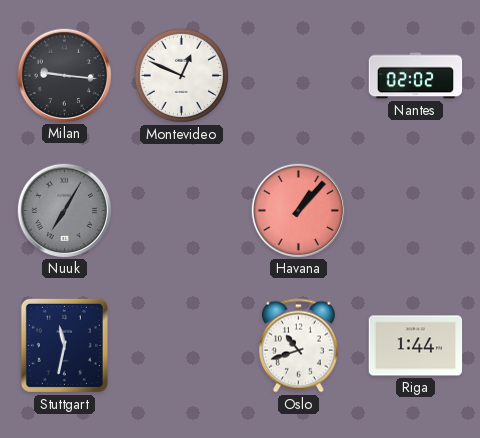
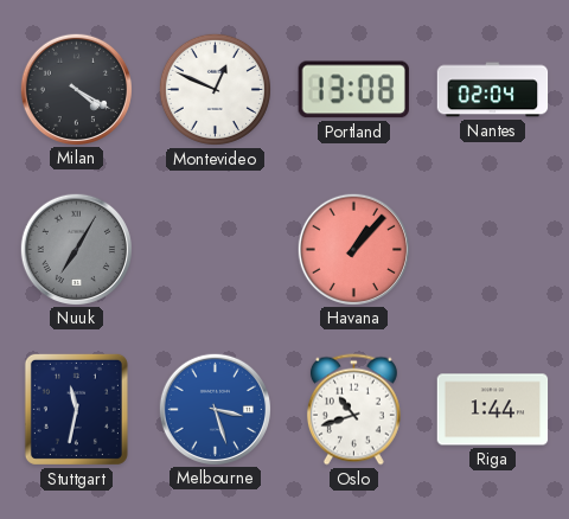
Milan: 9:16 -> 4:20 (76, 89)
Portland: none -> 13:08 (353, 90)
Nantes: 02:02 -> 02:04 (493, 90)
Melbourne: none -> 3:27 (215, 409)
